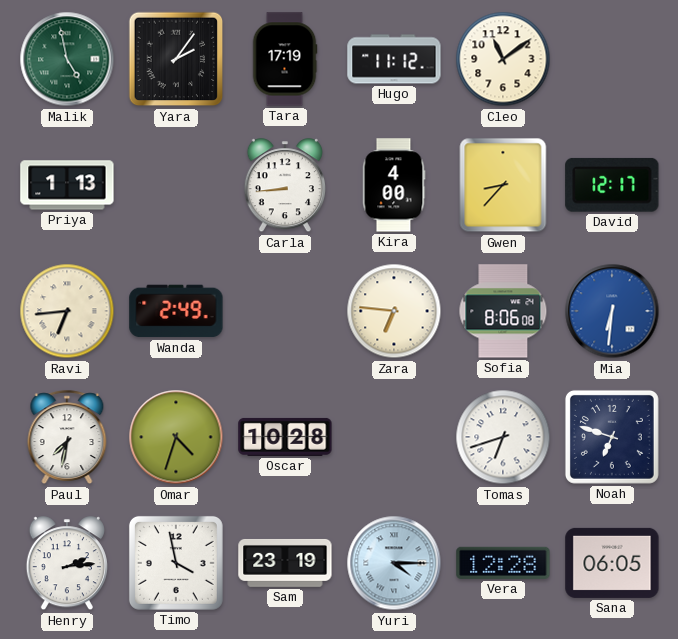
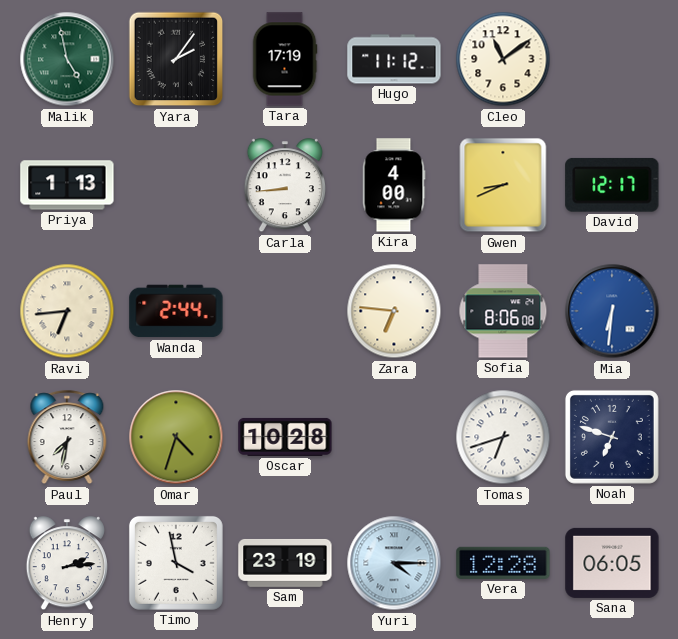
Gwen: 8:37 -> 8:41 (503, 185)
Wanda: 2:49 -> 2:44 (176, 311)
